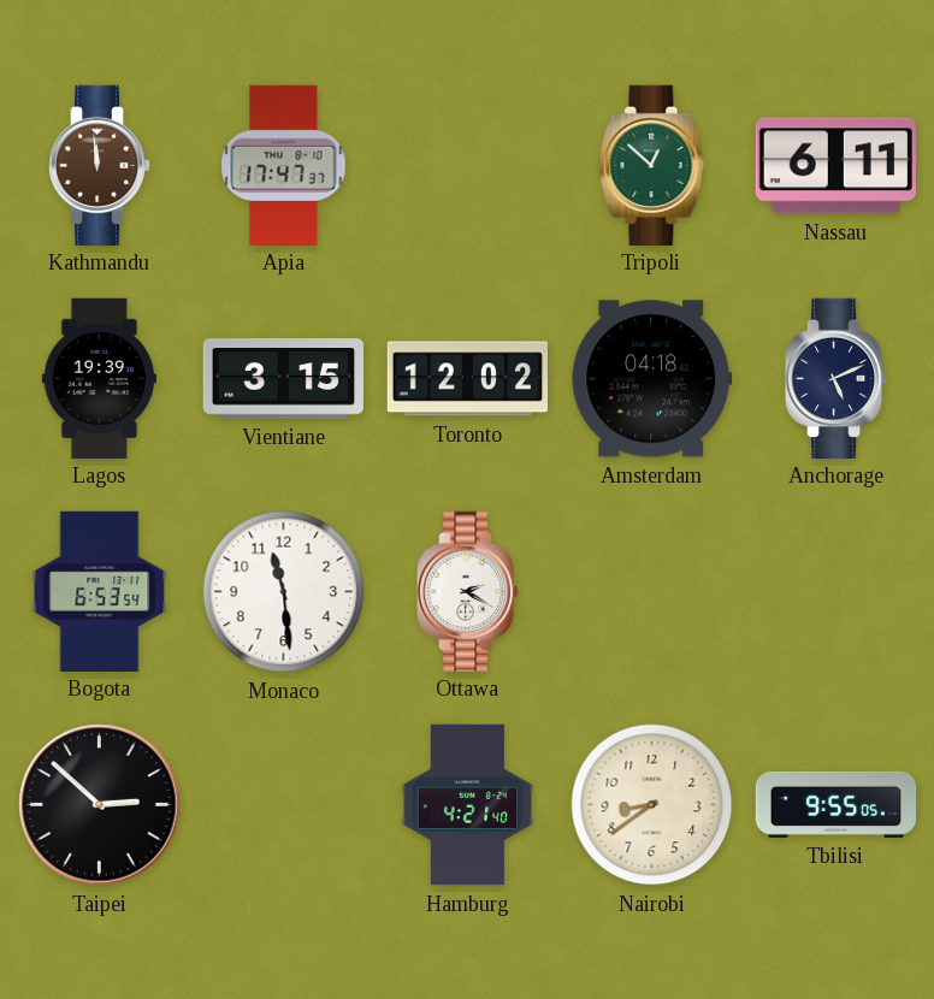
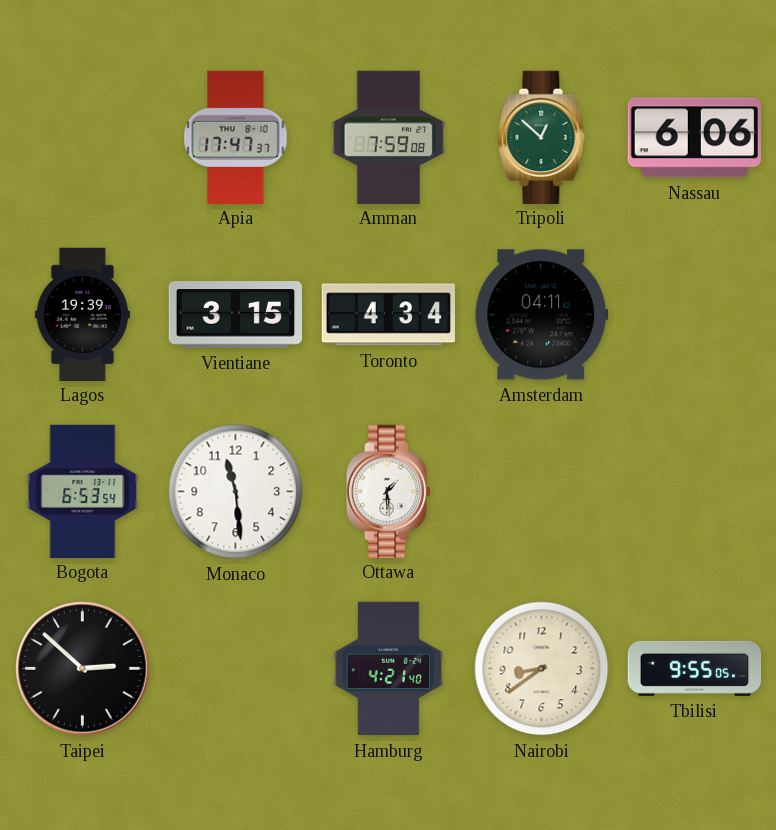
Kathmandu: 11:59 -> none (100, 165)
Amman: none -> 7:59 (389, 137)
Nassau: 6:11 -> 6:06 (694, 138)
Toronto: 12:02 -> 4:34 (388, 315)
Amsterdam: 04:18 -> 04:11 (541, 315)
Anchorage: 5:11 -> none (837, 378)
Ottawa: 2:20 -> 1:29 (389, 491)
